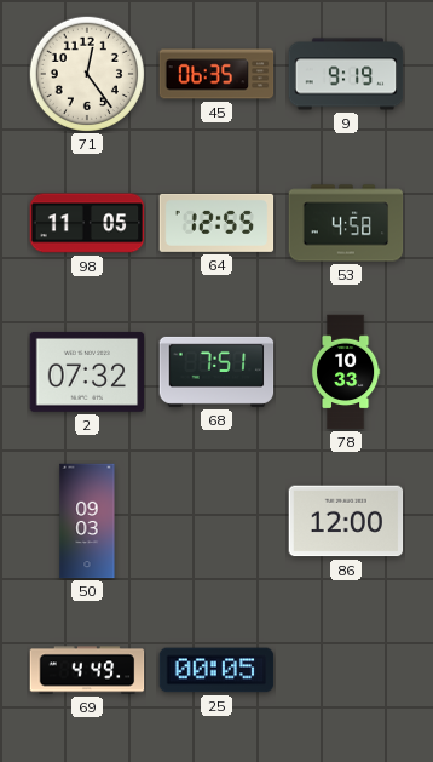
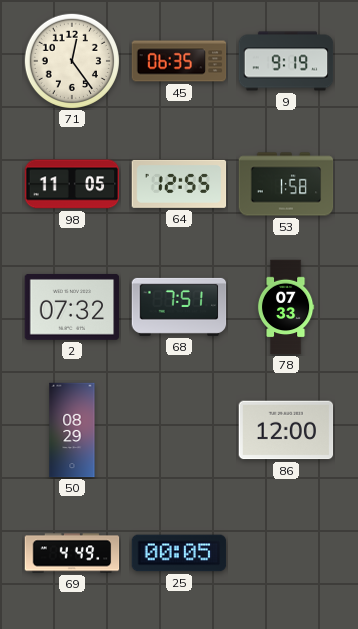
53: 4:58 -> 1:58 (286, 184)
78: 10:33 -> 07:33 (286, 307)
50: 09:03 -> 08:29 (72, 430)
